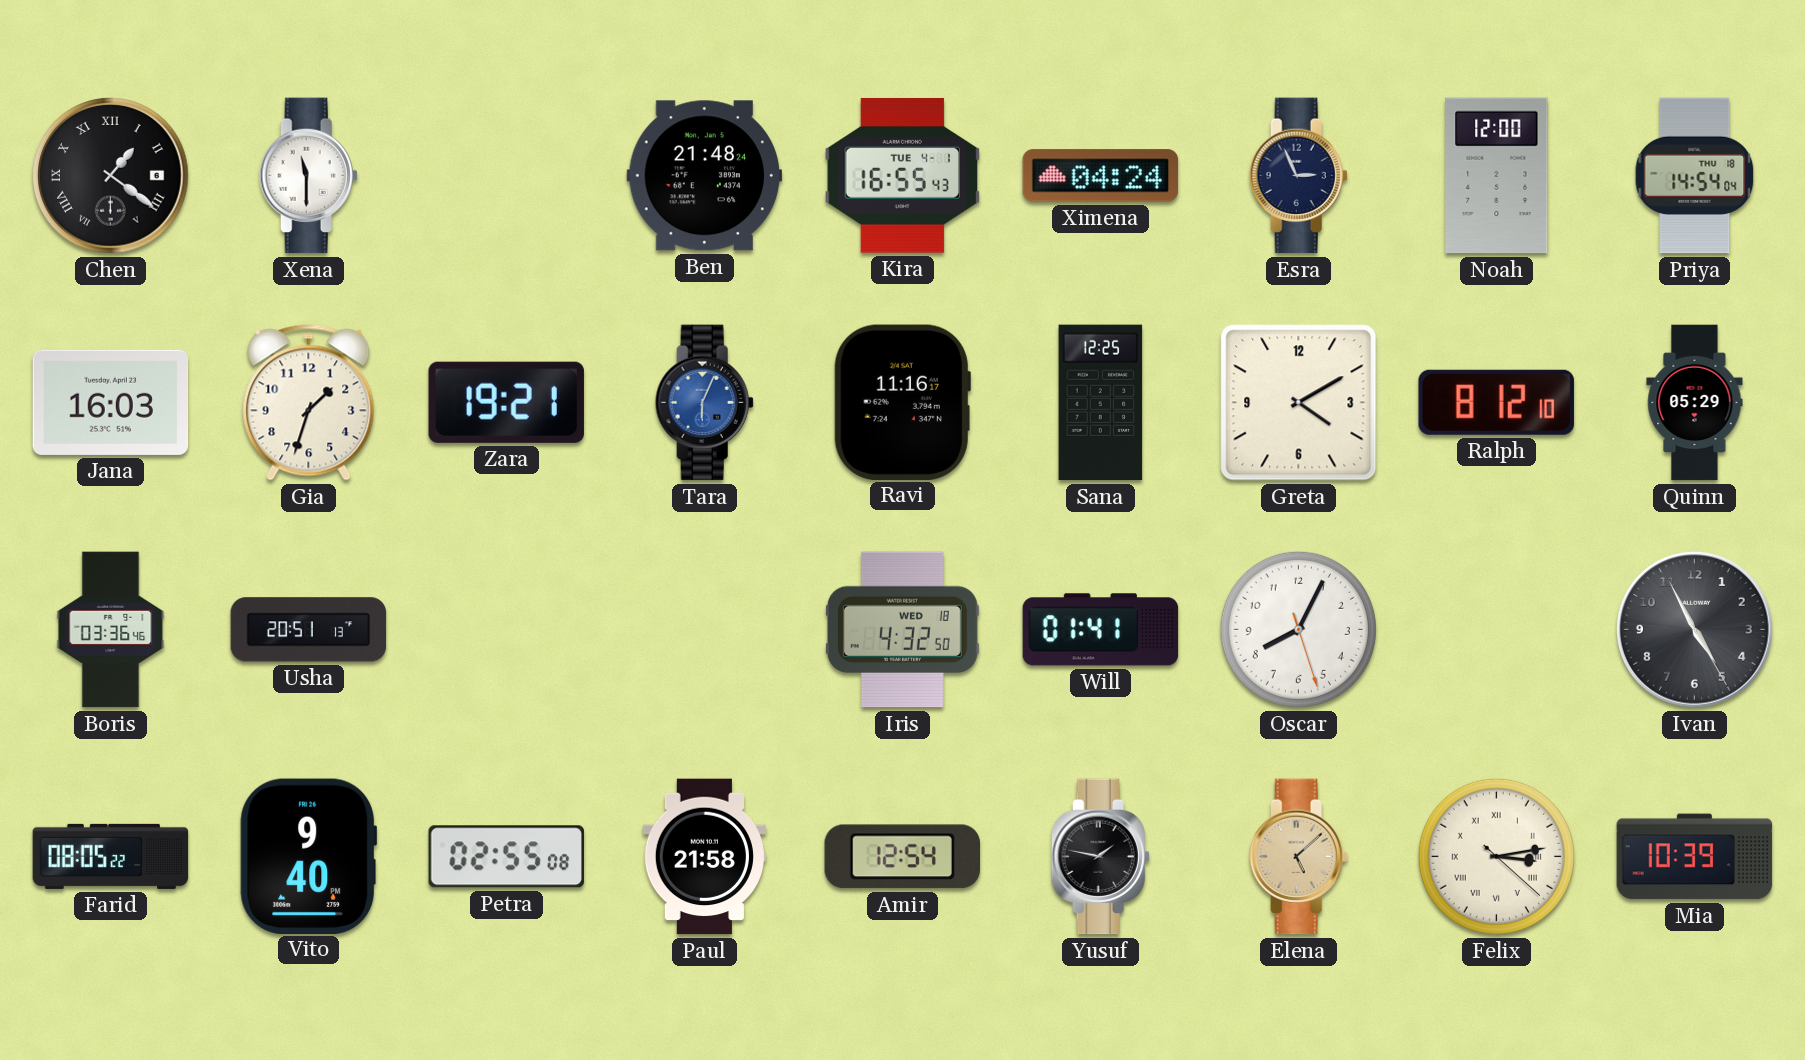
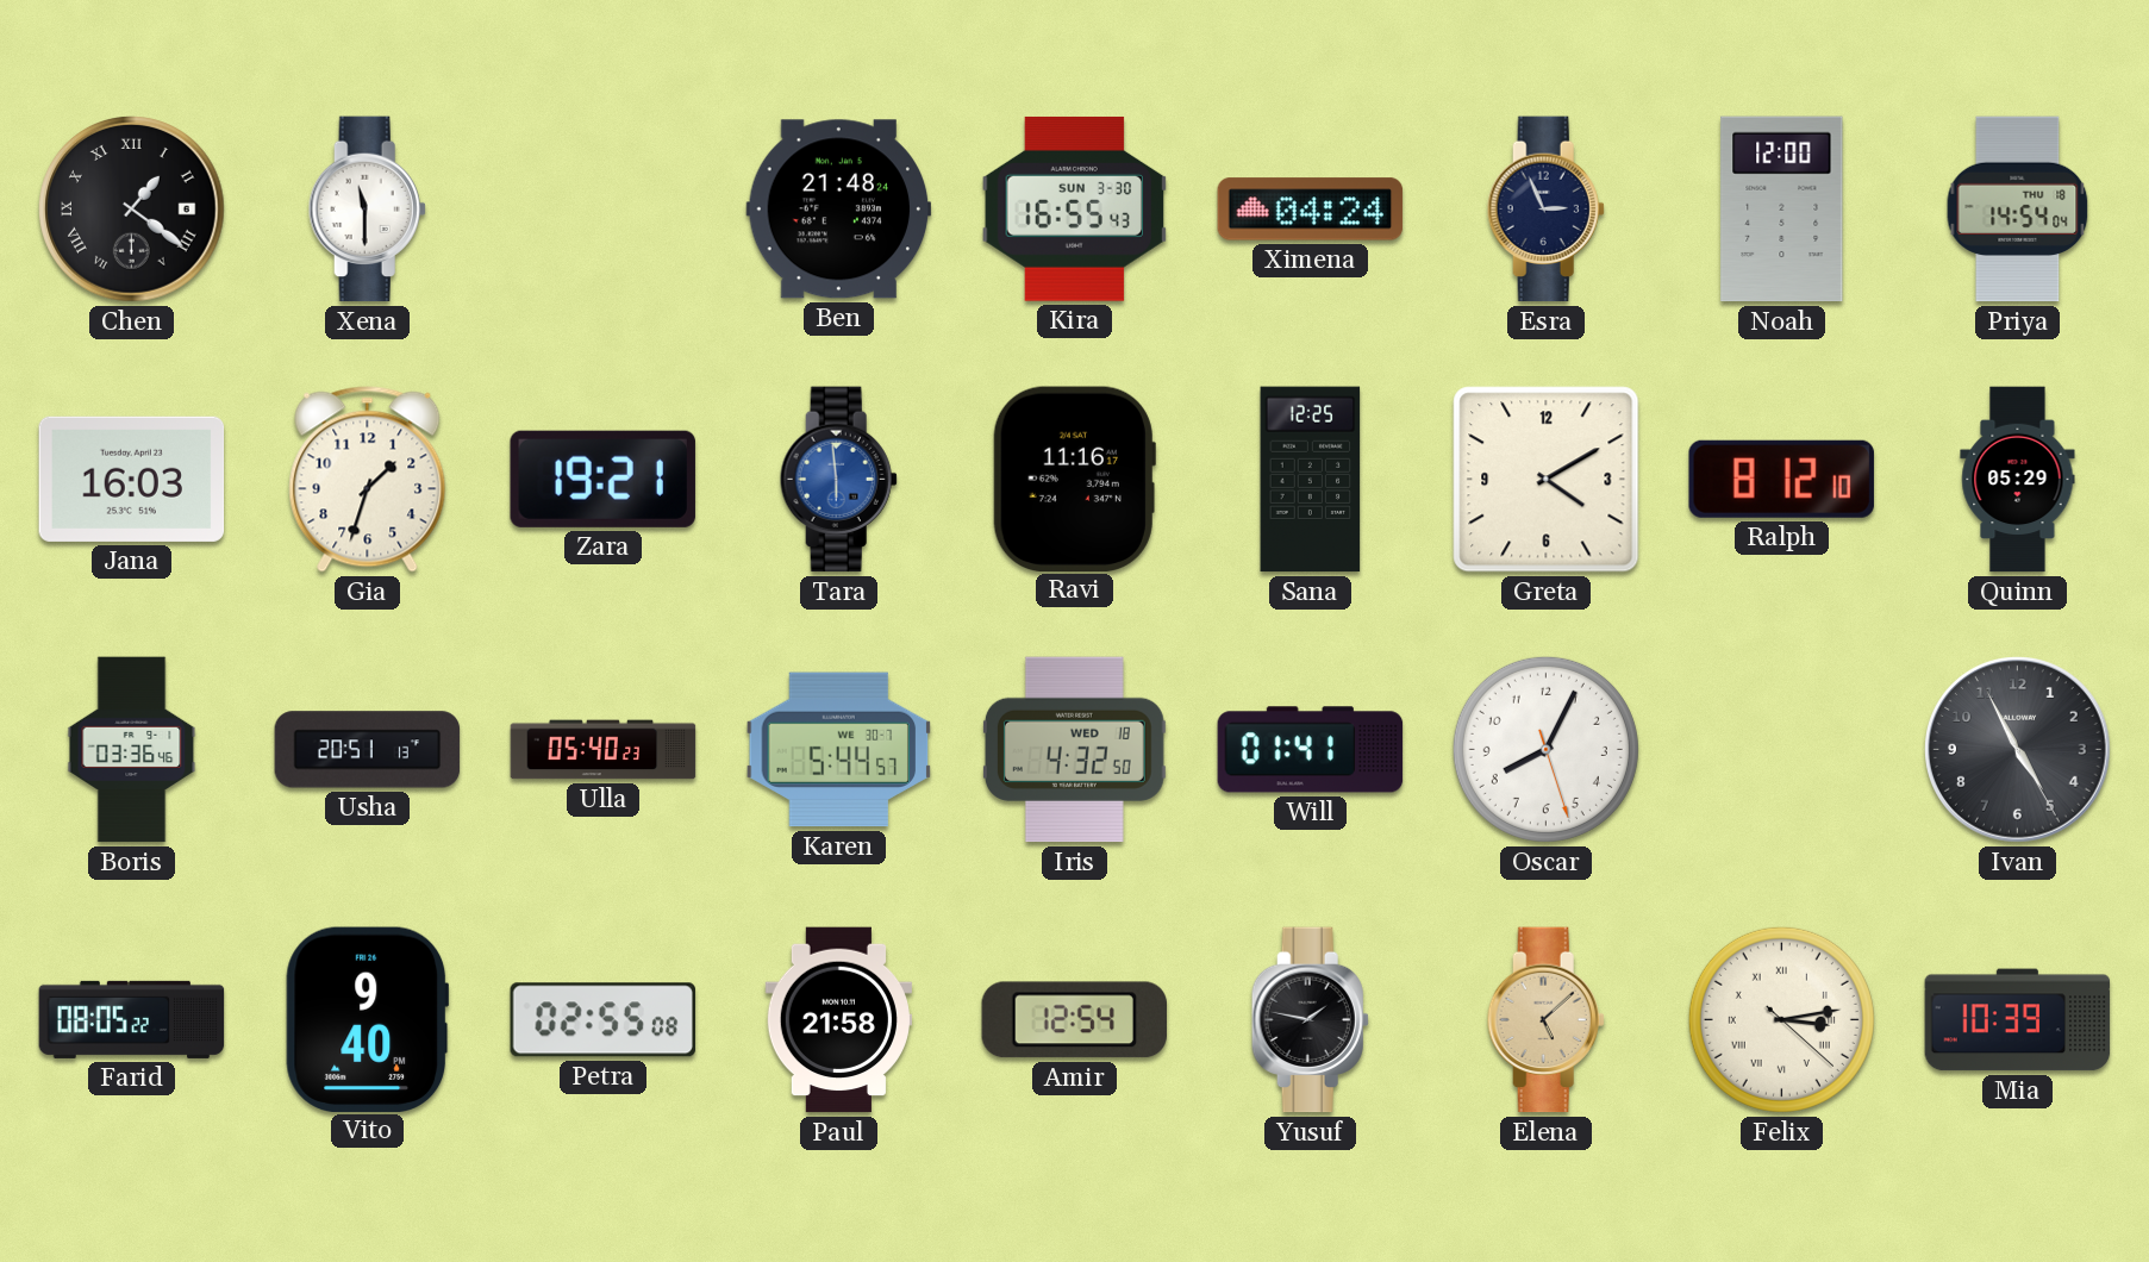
Kira date: TUE 4-1 -> SUN 3-30 (1075, 208)
Tara: 6:04 -> 5:59 (838, 480)
Ulla: none -> 05:40 (604, 750)
Karen: none -> 5:44 (839, 750)
